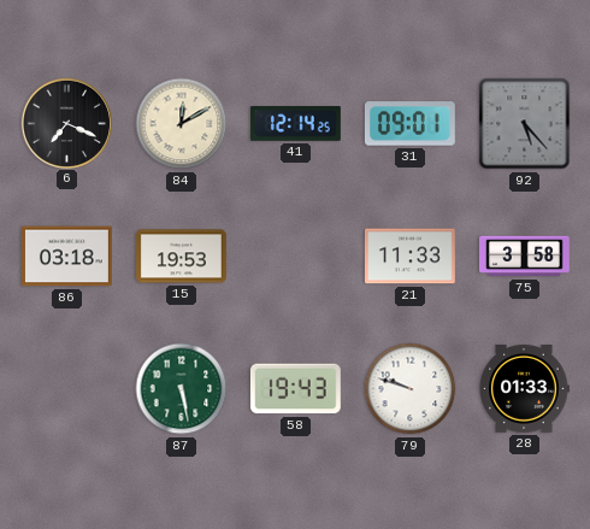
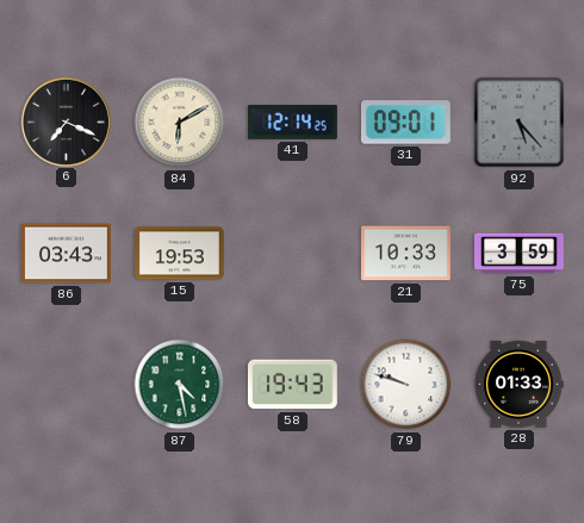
84: 12:10 -> 6:10 (180, 123)
86: 03:18 -> 03:43 (66, 254)
21: 11:33 -> 10:33 (405, 254)
75: 3:58 -> 3:59 (520, 254)
87: 5:28 -> 4:28 (180, 385)
